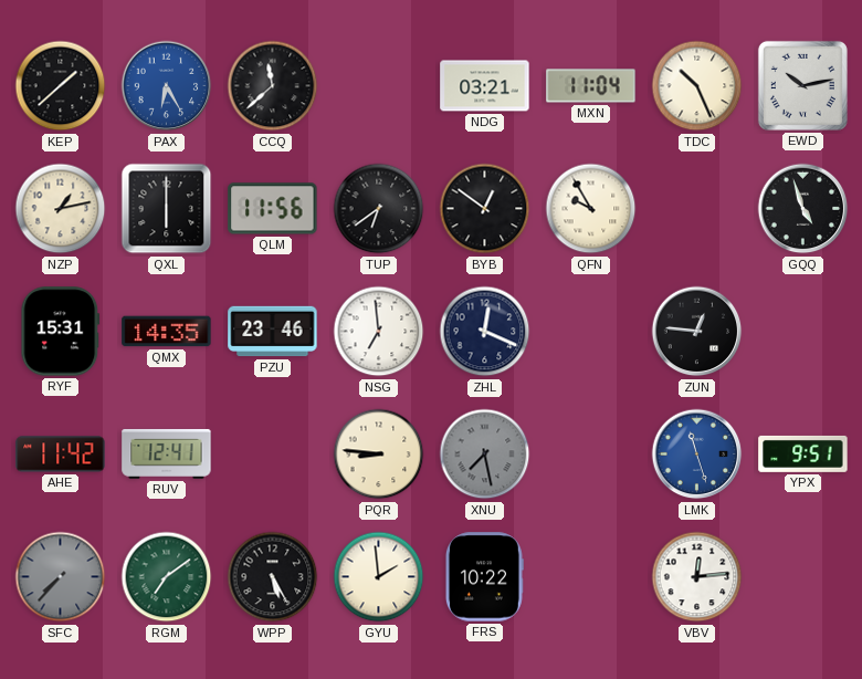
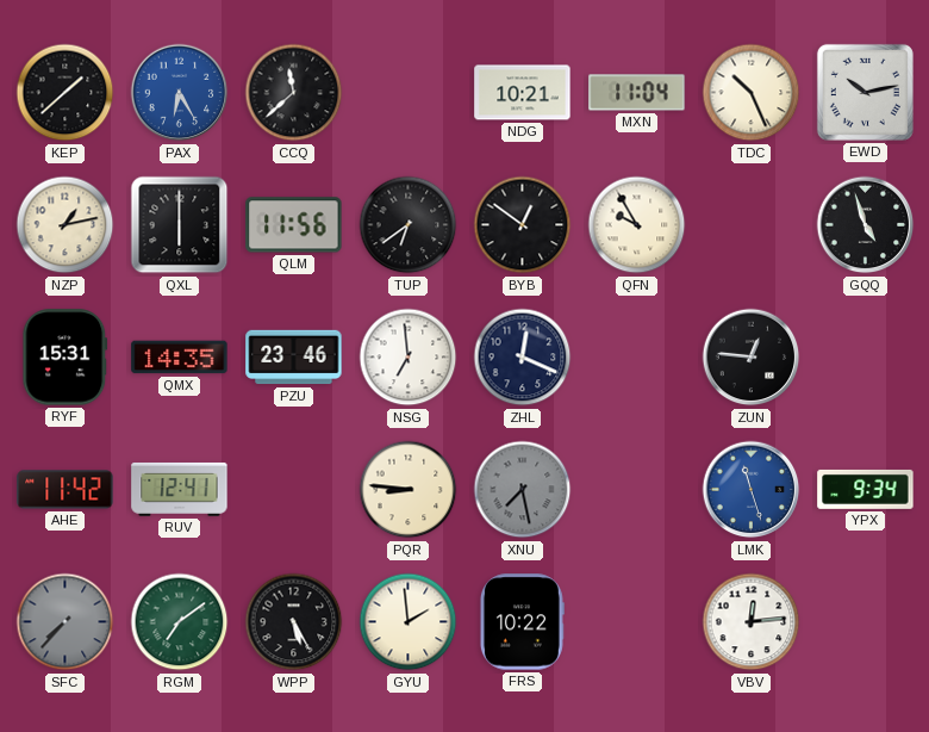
NDG: 03:21 -> 10:21 (523, 93)
YPX: 9:51 -> 9:34 (866, 489)
